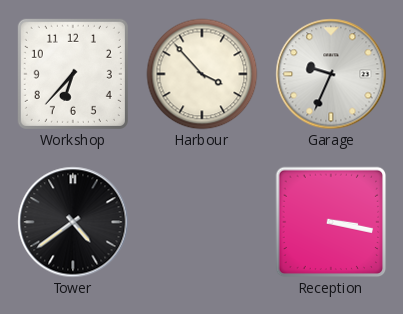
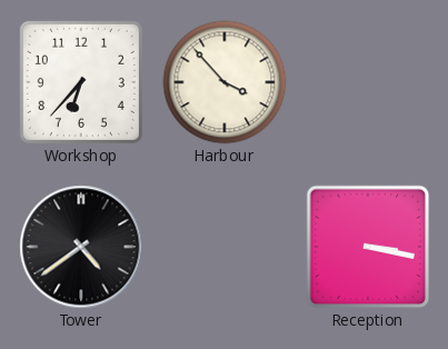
Garage: 9:34 -> none (331, 74)
